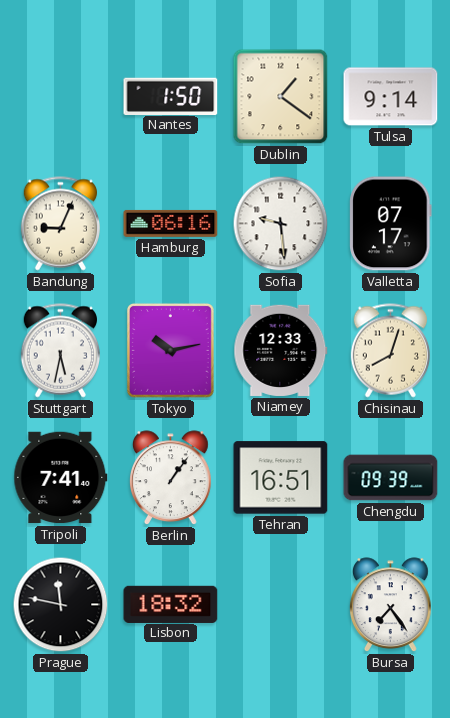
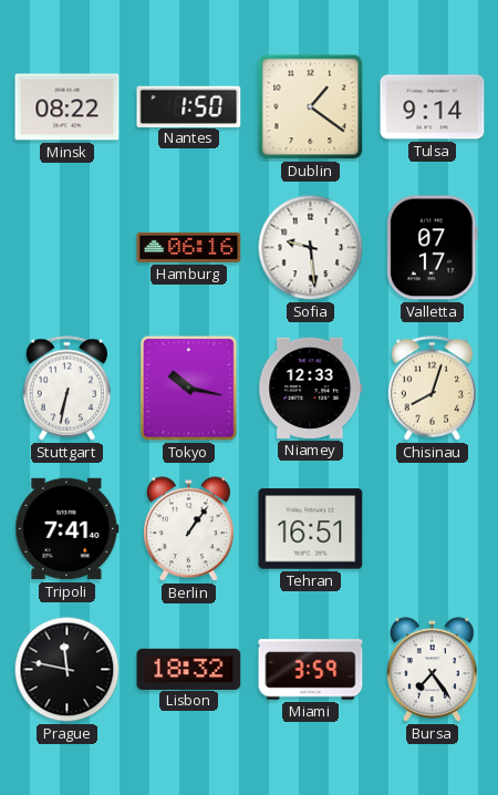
Minsk: none -> 08:22 (68, 107)
Bandung: 9:04 -> none (60, 224)
Stuttgart: 5:32 -> 6:32 (66, 389)
Tokyo: 10:13 -> 10:17 (188, 388)
Chengdu: 09:39 -> none (391, 478)
Miami: none -> 3:59 (311, 670)
